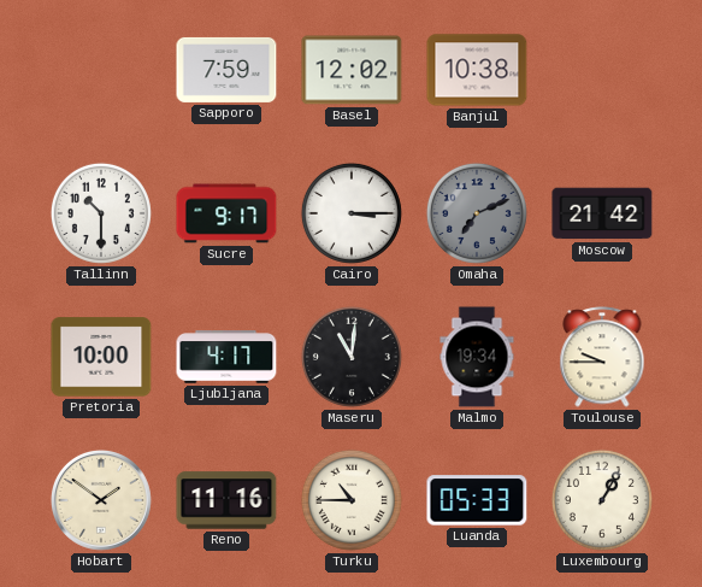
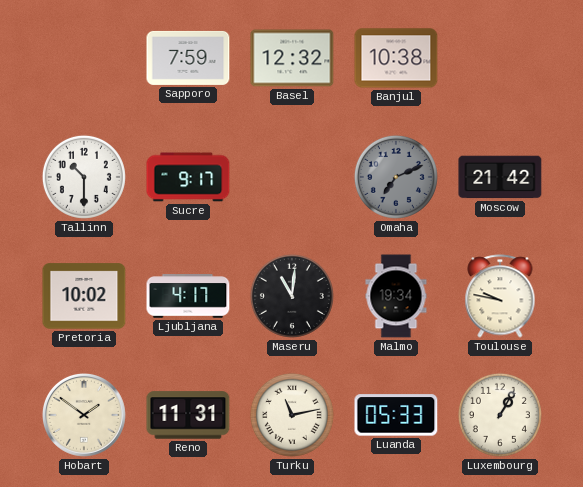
Basel: 12:02 -> 12:32 (292, 58)
Cairo: 3:15 -> none (352, 213)
Pretoria: 10:00 -> 10:02 (84, 296)
Toulouse: 9:45 -> 9:47 (500, 296)
Reno: 11:16 -> 11:31 (188, 415)
Turku: 10:45 -> 11:13 (292, 415)
